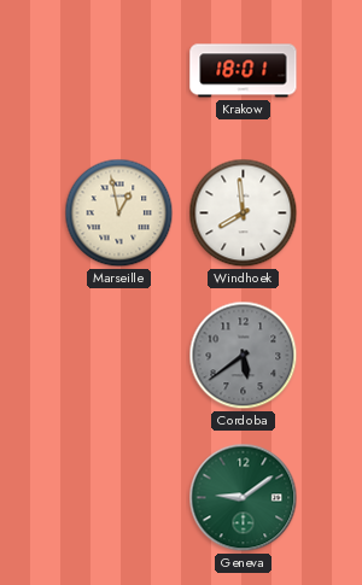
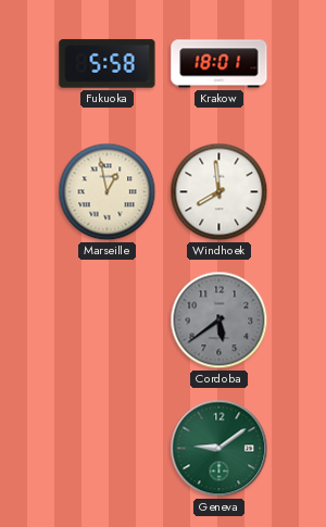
Fukuoka: none -> 5:58 (108, 64)
